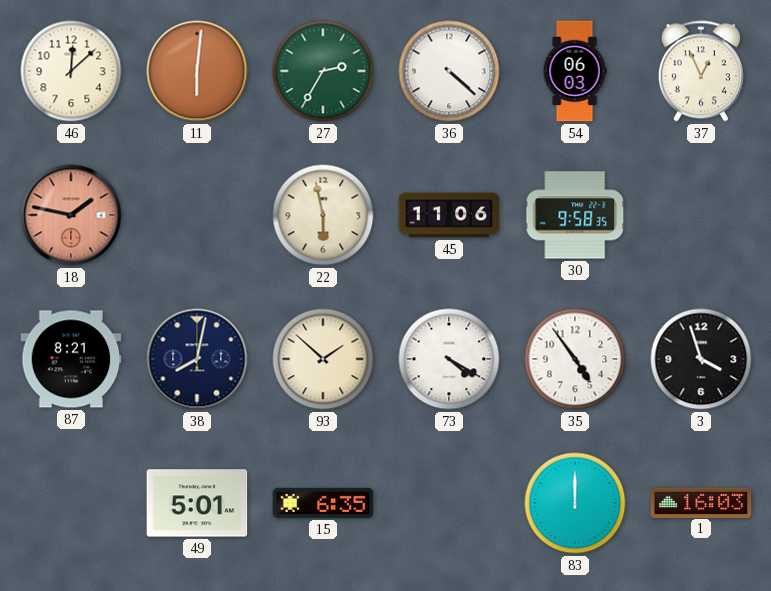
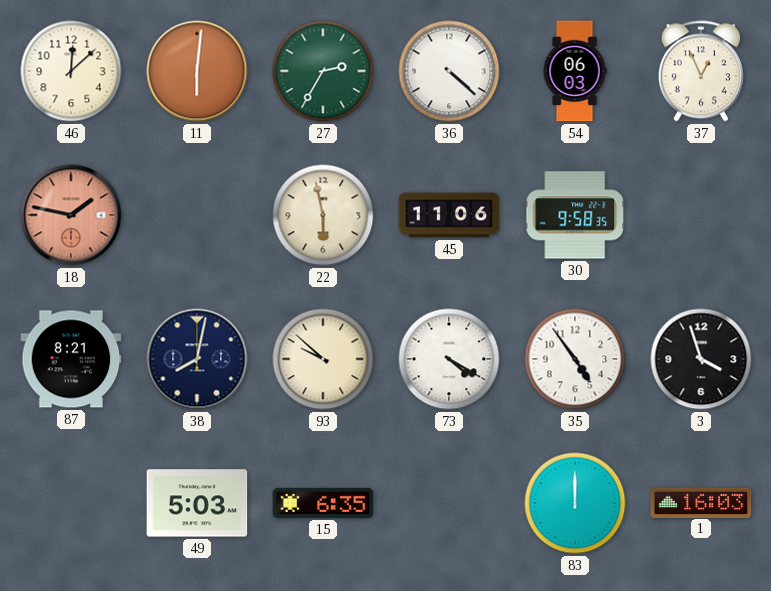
93: 1:52 -> 9:52 (323, 359)
49: 5:01 -> 5:03 (197, 503)
